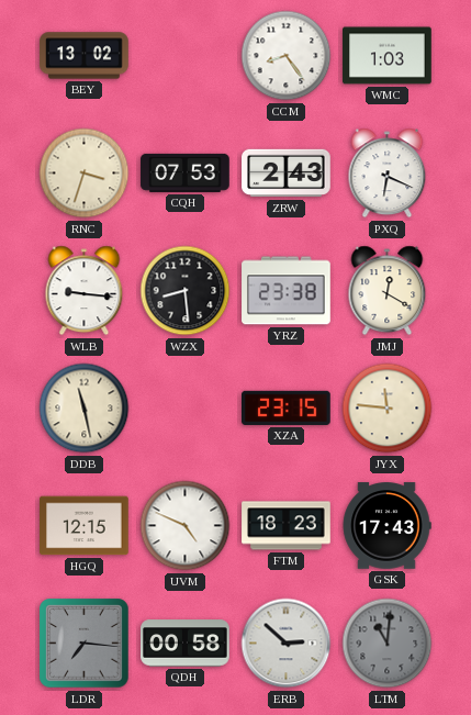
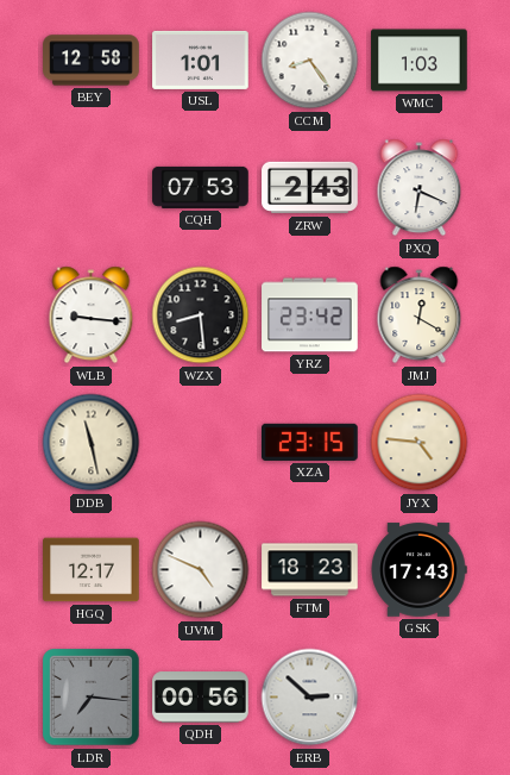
BEY: 13:02 -> 12:58 (92, 61)
USL: none -> 1:01 (201, 60)
RNC: 3:33 -> none (85, 174)
YRZ: 23:38 -> 23:42 (310, 315)
JYX: 11:46 -> 4:46 (420, 443)
HGQ: 12:15 -> 12:17 (92, 570)
QDH: 00:58 -> 00:56 (201, 698)
LTM: 11:01 -> none (388, 644)
